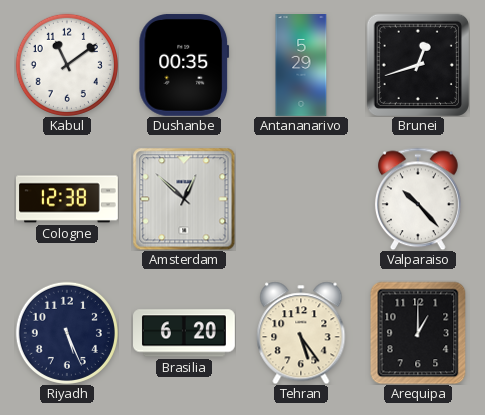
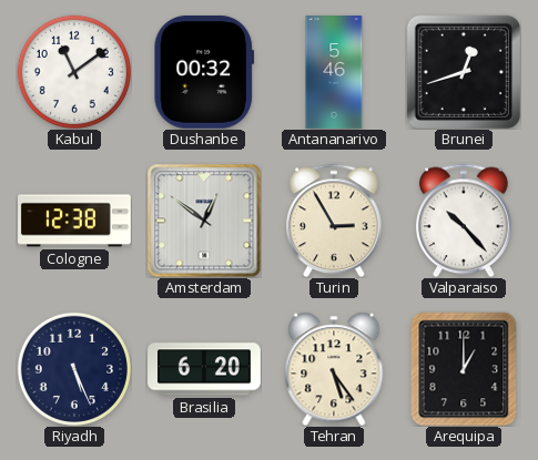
Dushanbe: 00:35 -> 00:32 (204, 72)
Antananarivo: 5:29 -> 5:46 (334, 73)
Amsterdam: 12:52 -> 12:51 (204, 221)
Turin: none -> 2:55 (334, 221)
